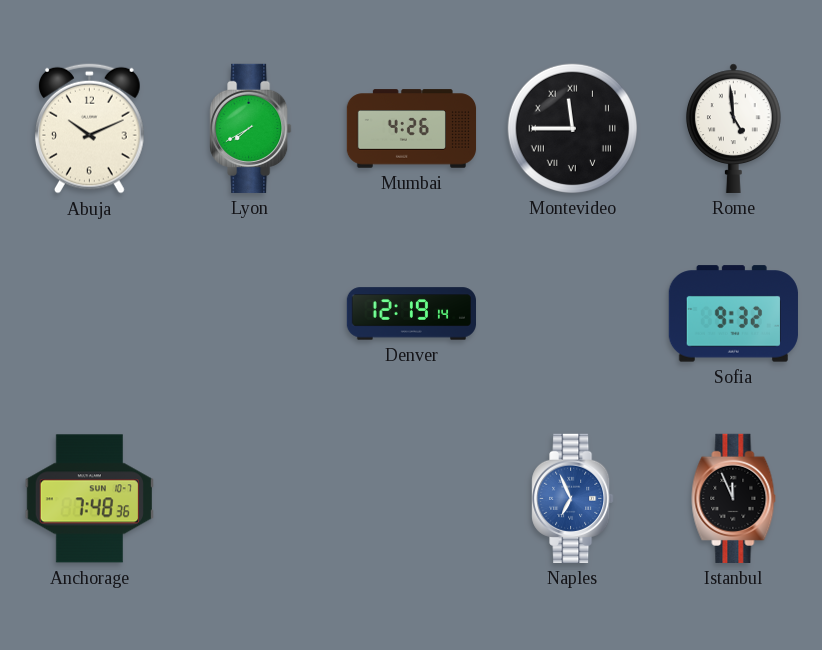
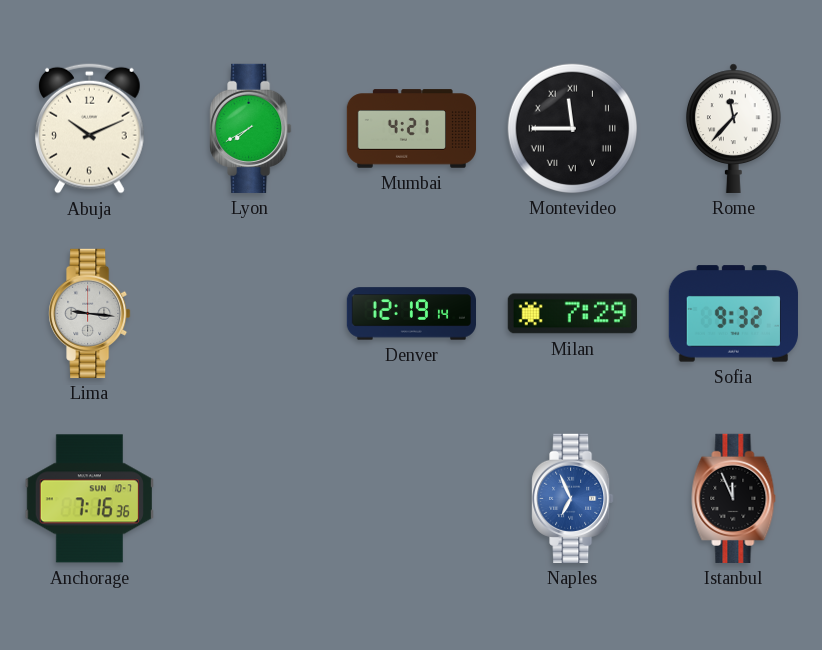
Mumbai: 4:26 -> 4:21 (412, 129)
Rome: 4:59 -> 11:37 (733, 128)
Lima: none -> 9:16 (90, 313)
Milan: none -> 7:29 (572, 314)
Anchorage: 7:48 -> 7:16 (89, 499)
